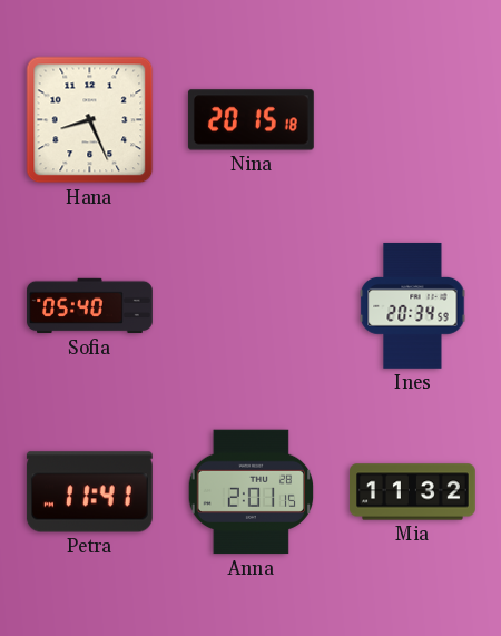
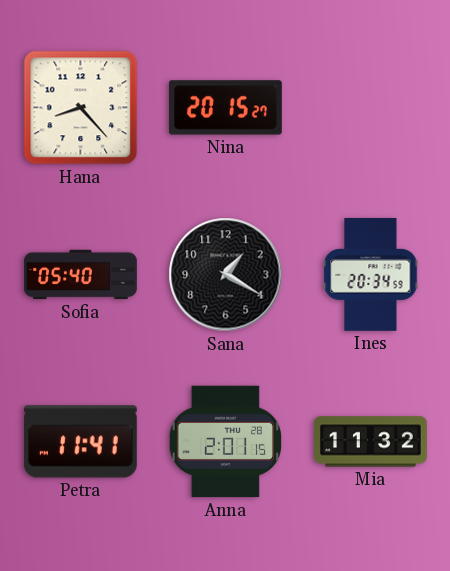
Hana: 8:26 -> 8:23 (81, 108)
Nina: 20:15:18 -> 20:15:27 (225, 108)
Sana: none -> 1:20 (226, 275)
